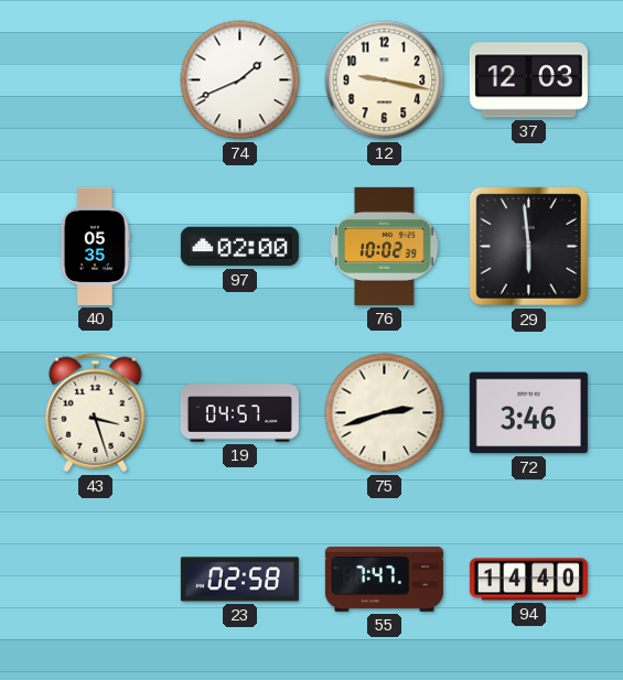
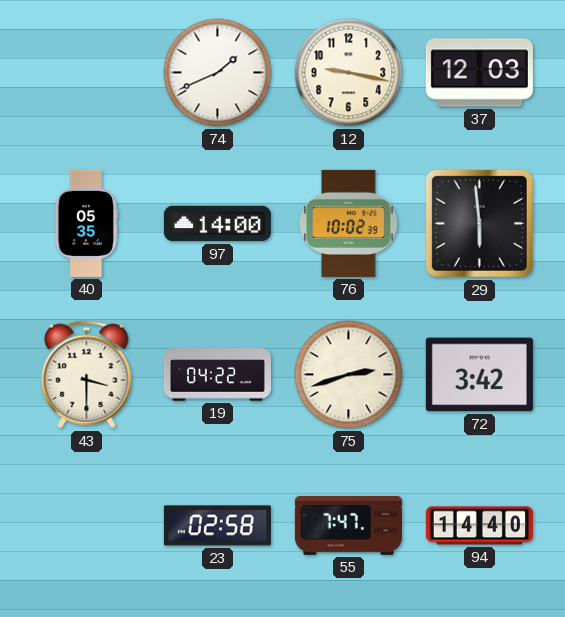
97: 02:00 -> 14:00 (217, 224)
43: 3:27 -> 3:30 (87, 375)
19: 04:57 -> 04:22 (217, 375)
72: 3:46 -> 3:42 (479, 375)
